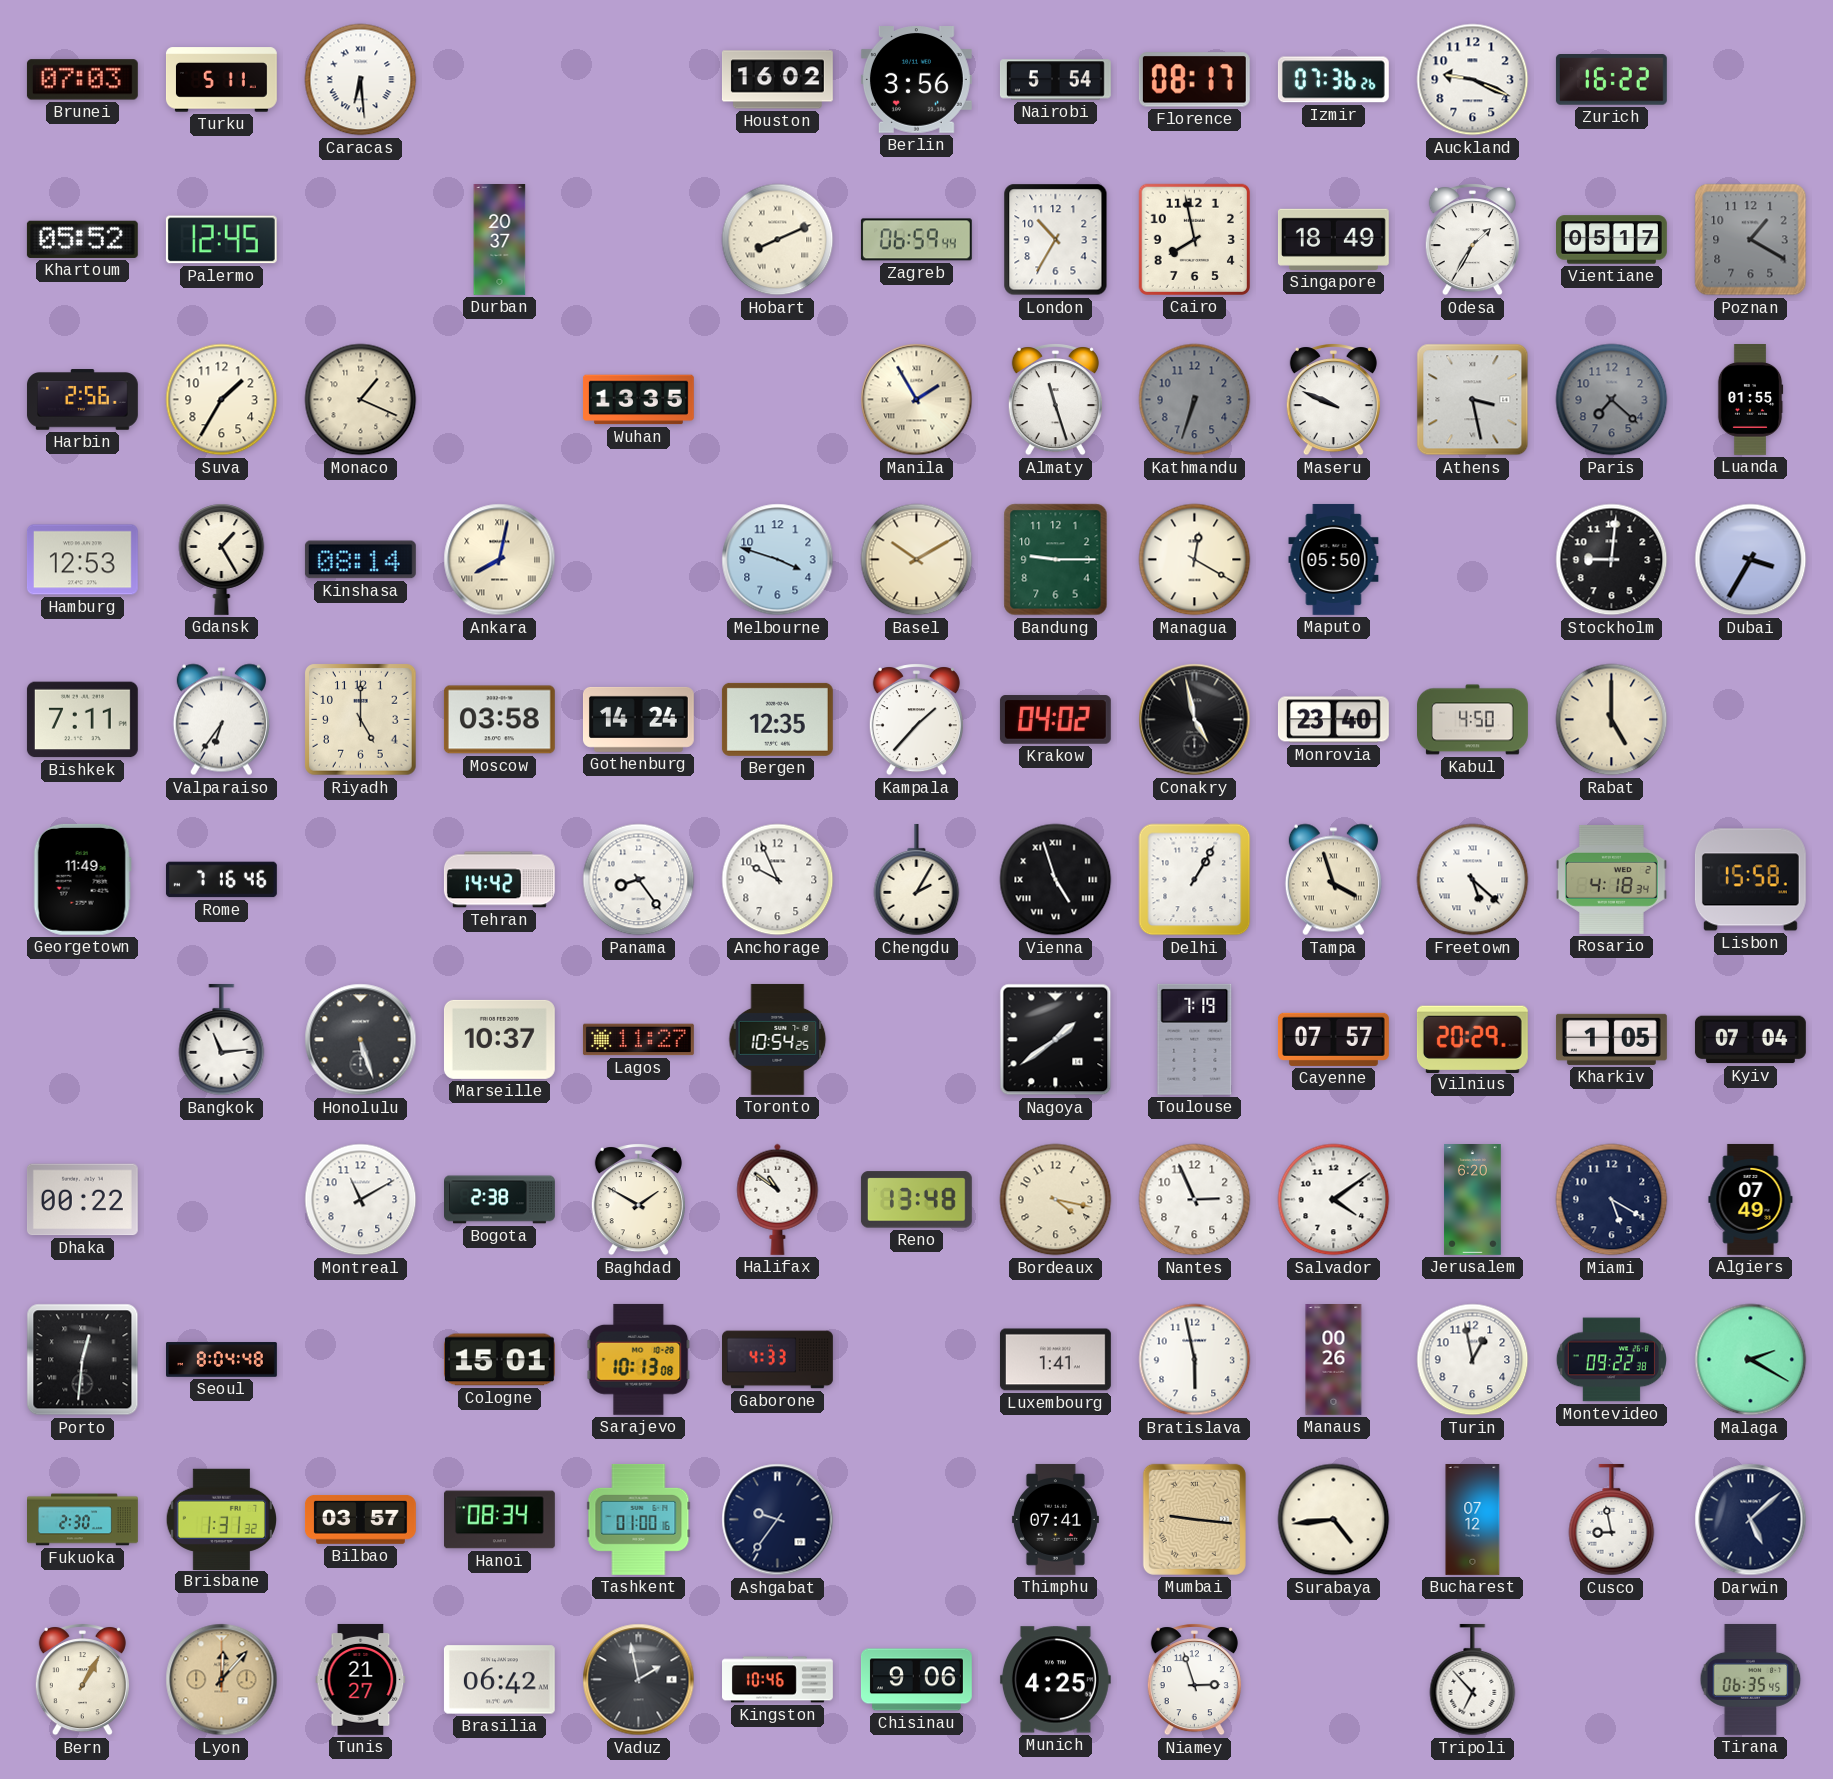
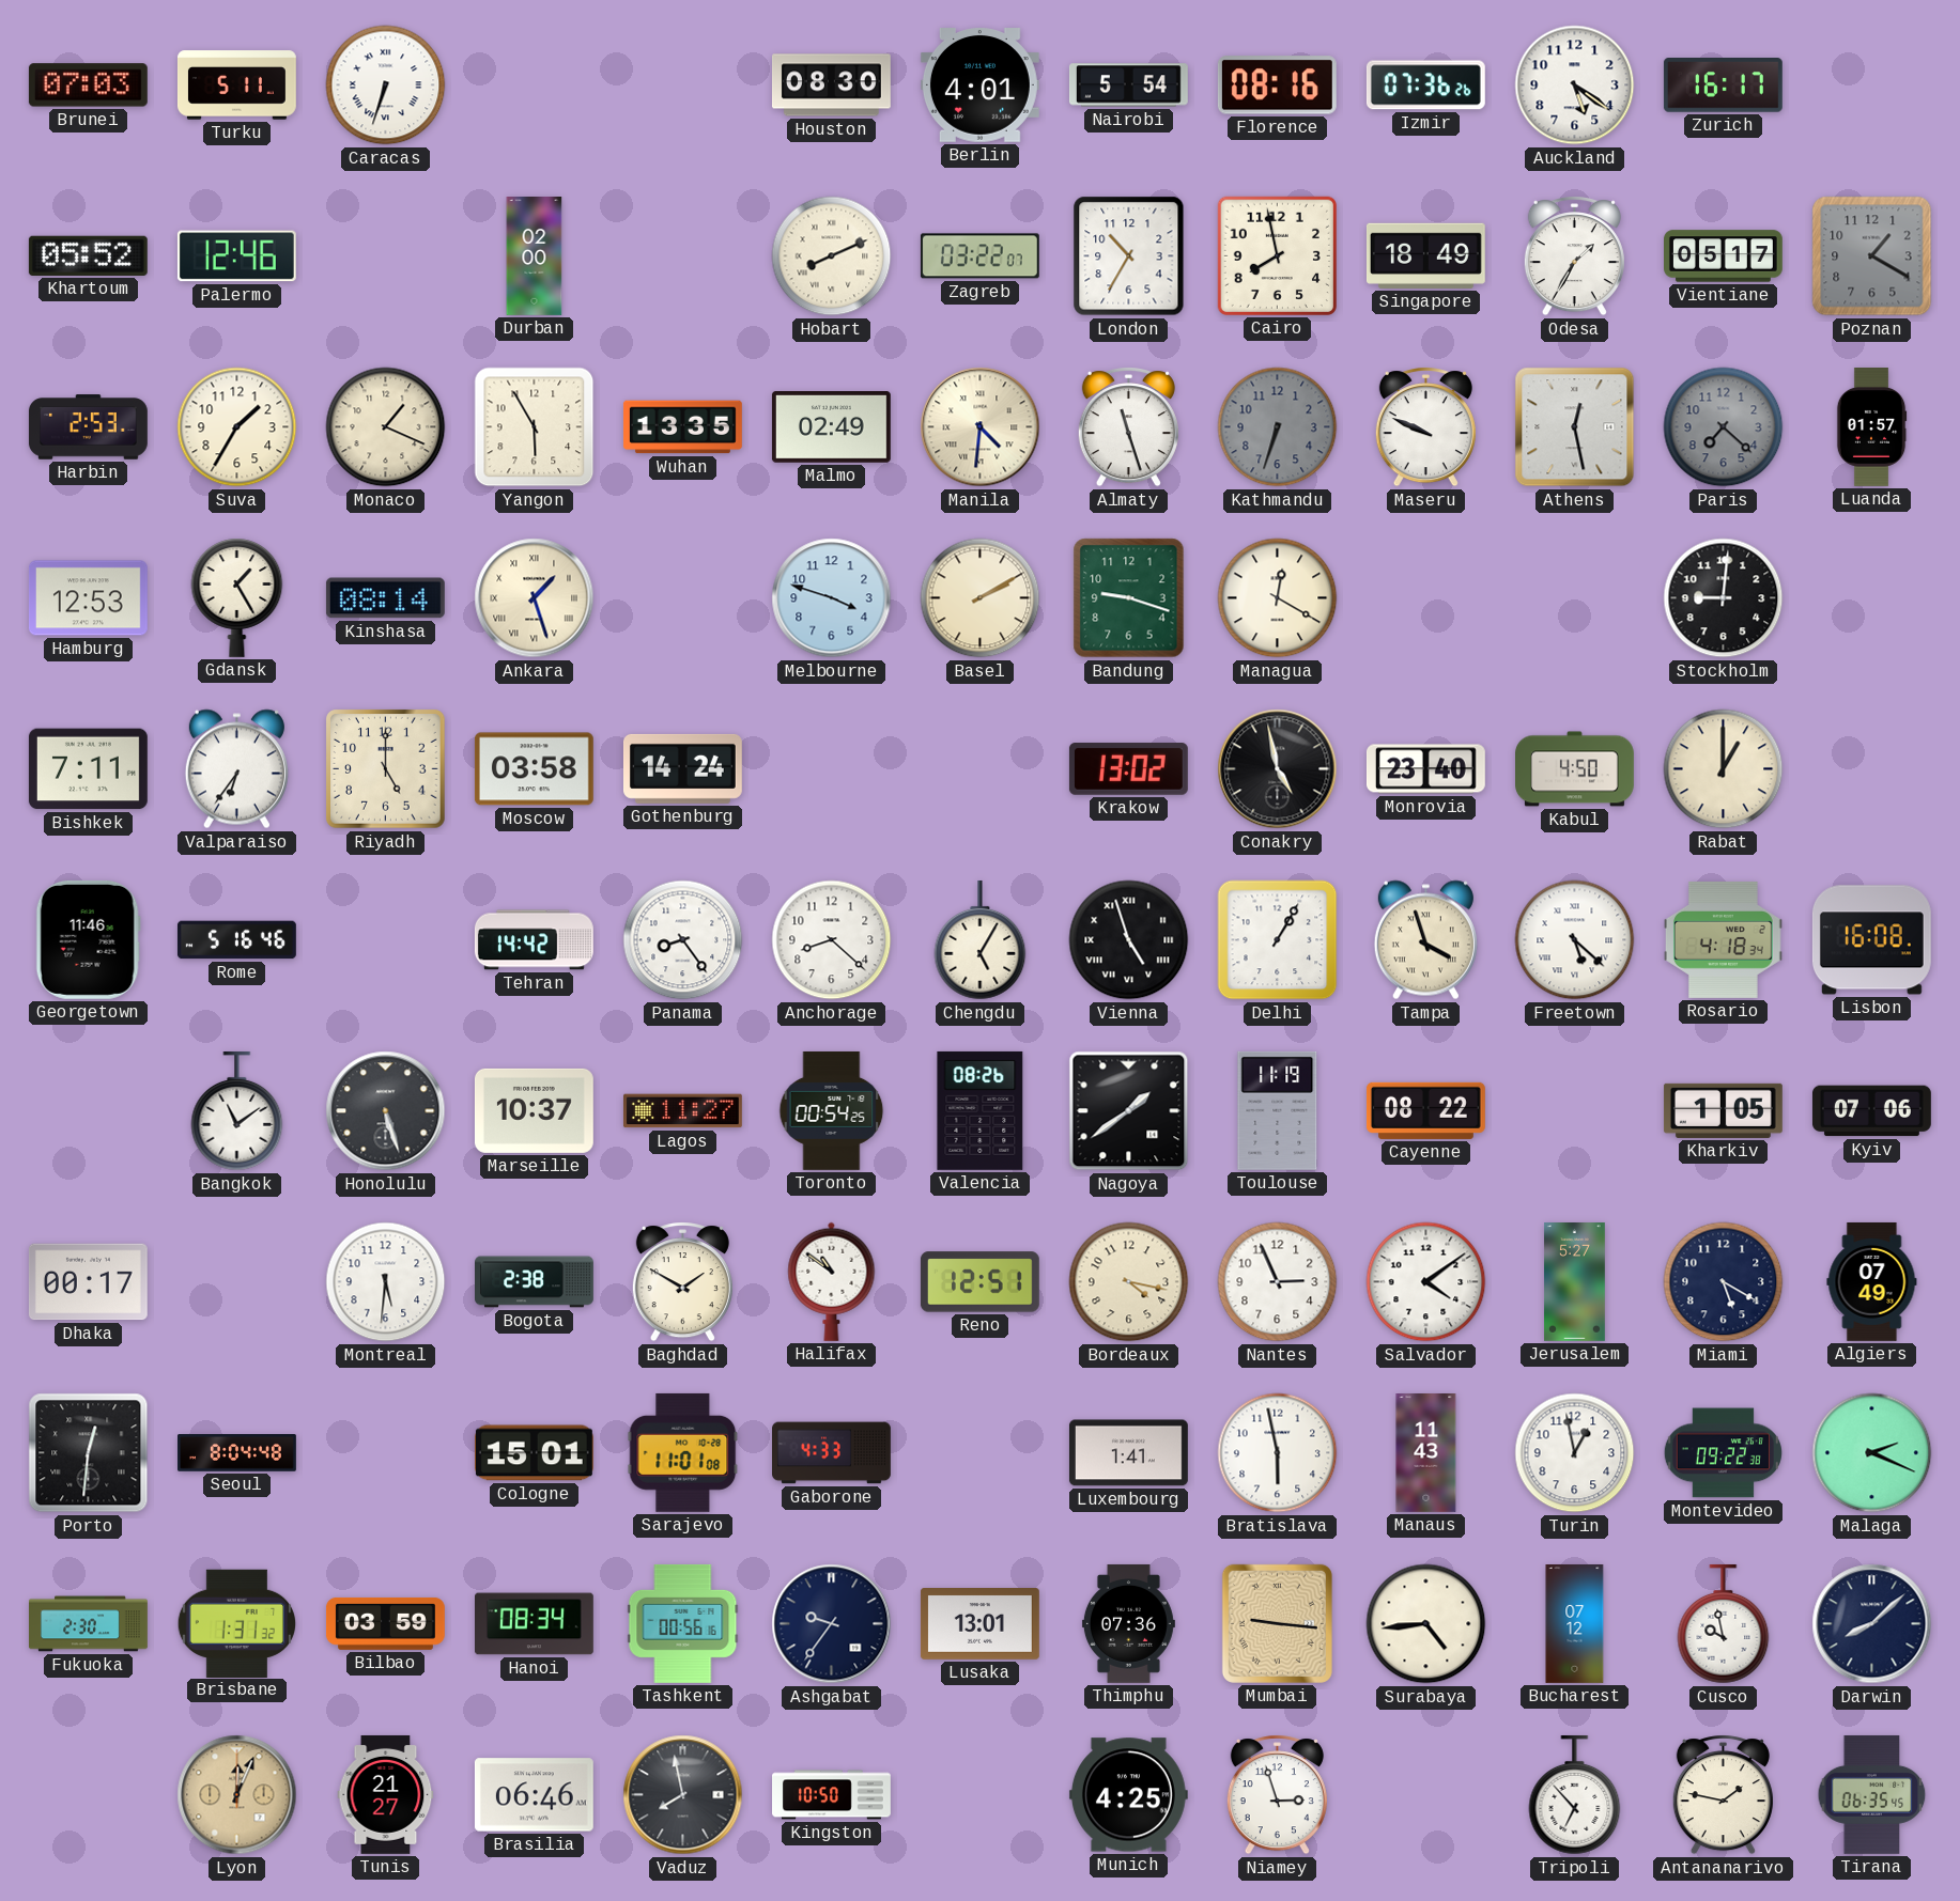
Caracas: 6:29 -> 6:33 (386, 85)
Houston: 16:02 -> 08:30 (831, 85)
Berlin: 3:56 -> 4:01 (979, 85)
Florence: 08:17 -> 08:16 (1277, 85)
Auckland: 9:19 -> 5:21 (1575, 85)
Zurich: 16:22 -> 16:17 (1723, 85)
Palermo: 12:45 -> 12:46 (236, 256)
Durban: 20:37 -> 02:00 (535, 256)
Zagreb: 06:59 -> 03:22 (979, 256)
Harbin: 2:56 -> 2:53 (88, 427)
Yangon: none -> 5:55 (535, 427)
Malmo: none -> 02:49 (831, 427)
Manila: 1:55 -> 4:31 (981, 427)
Athens: 3:28 -> 12:28 (1575, 427)
Luanda: 01:55 -> 01:57 (1871, 427)
Ankara: 8:02 -> 1:27 (535, 598)
Basel: 10:10 -> 2:10 (981, 598)
Bandung: 9:15 -> 9:18 (1129, 598)
Maputo: 05:50 -> none (1334, 559)
Dubai: 3:35 -> none (1751, 560)
Bergen: 12:35 -> none (777, 719)
Kampala: 1:37 -> none (916, 720)
Krakow: 04:02 -> 13:02 (1128, 769)
Rabat: 5:00 -> 1:00 (1724, 769)
Georgetown: 11:49 -> 11:46 (88, 939)
Rome: 7:16 -> 5:16 (236, 940)
Anchorage: 9:56 -> 8:22 (832, 940)
Chengdu: 2:05 -> 5:05 (981, 940)
Lisbon: 15:58 -> 16:08 (1871, 940)
Bangkok: 11:14 -> 11:09 (237, 1111)
Toronto: 10:54 -> 00:54 (832, 1110)
Valencia: none -> 08:26 (981, 1110)
Toulouse: 7:19 -> 11:19 (1278, 1110)
Cayenne: 07:57 -> 08:22 (1425, 1110)
Vilnius: 20:29 -> none (1472, 1039)
Kyiv: 07:04 -> 07:06 (1871, 1111)
Dhaka: 00:22 -> 00:17 (88, 1282)
Montreal: 11:10 -> 5:31 (386, 1282)
Reno: 13:48 -> 12:51 (979, 1282)
Jerusalem: 6:20 -> 5:27 (1575, 1282)
Sarajevo: 10:13 -> 11:01 (683, 1452)
Manaus: 00:26 -> 11:43 (1426, 1453)
Malaga: 2:20 -> 2:19 (1872, 1453)
Bilbao: 03:57 -> 03:59 (385, 1623)
Tashkent: 01:00 -> 00:56 (683, 1623)
Lusaka: none -> 13:01 (979, 1624)
Thimphu: 07:41 -> 07:36 (1128, 1623)
Cusco: 8:58 -> 9:58 (1724, 1624)
Darwin: 5:08 -> 8:08 (1872, 1624)
Bern: 1:05 -> none (82, 1680)
Lyon: 12:07 -> 12:04 (237, 1795)
Brasilia: 06:42 -> 06:46 (534, 1795)
Vaduz: 1:58 -> 7:58 (683, 1795)
Kingston: 10:46 -> 10:50 (832, 1795)
Chisinau: 9:06 -> none (917, 1680)
Antananarivo: none -> 1:47 (1723, 1795)
